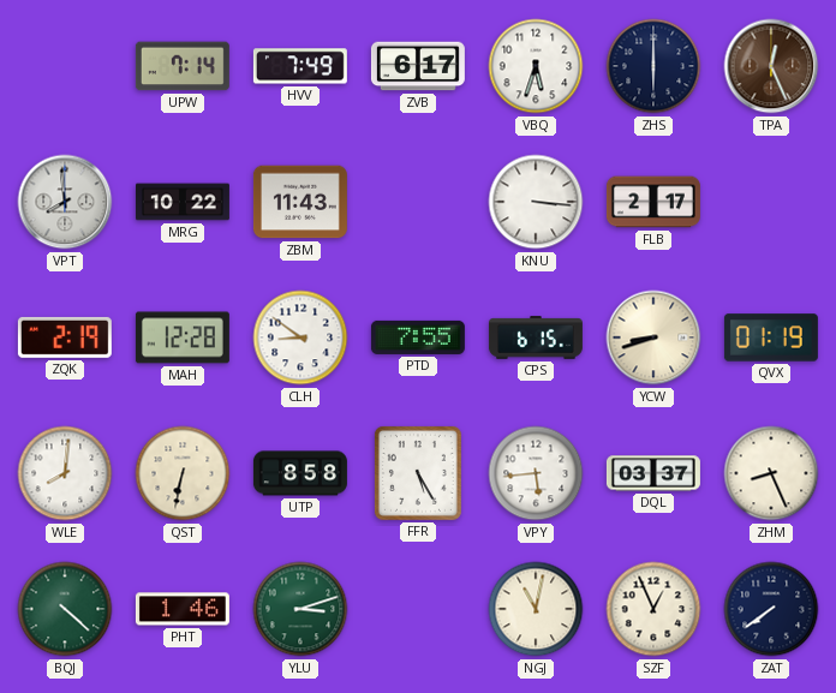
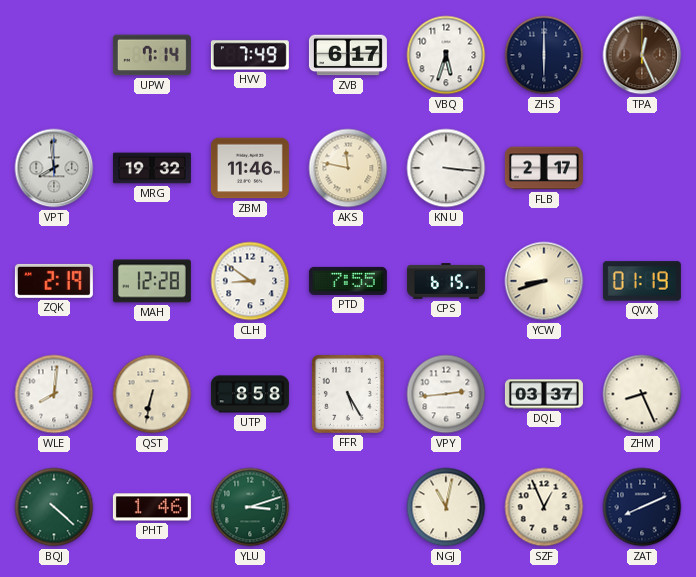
MRG: 10:22 -> 19:32 (152, 168)
ZBM: 11:43 -> 11:46 (250, 168)
AKS: none -> 11:47 (348, 168)
VPY: 5:44 -> 2:44 (446, 394)
ZAT: 7:39 -> 8:11 (642, 507)
